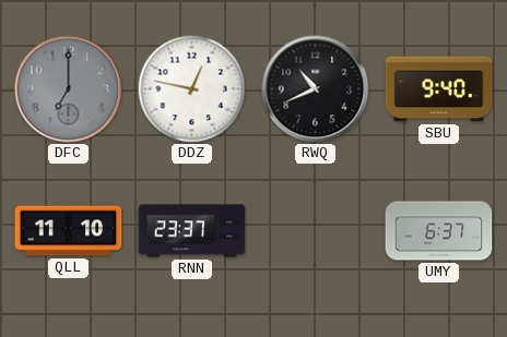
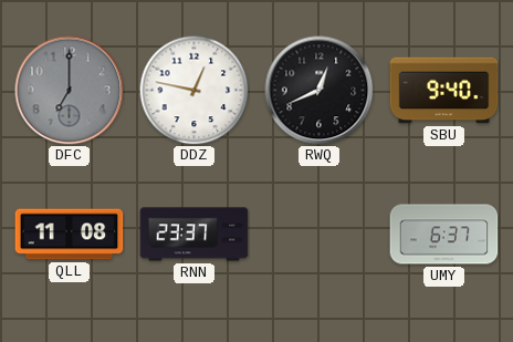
RWQ: 10:41 -> 12:41 (320, 91)
QLL: 11:10 -> 11:08 (70, 235)
